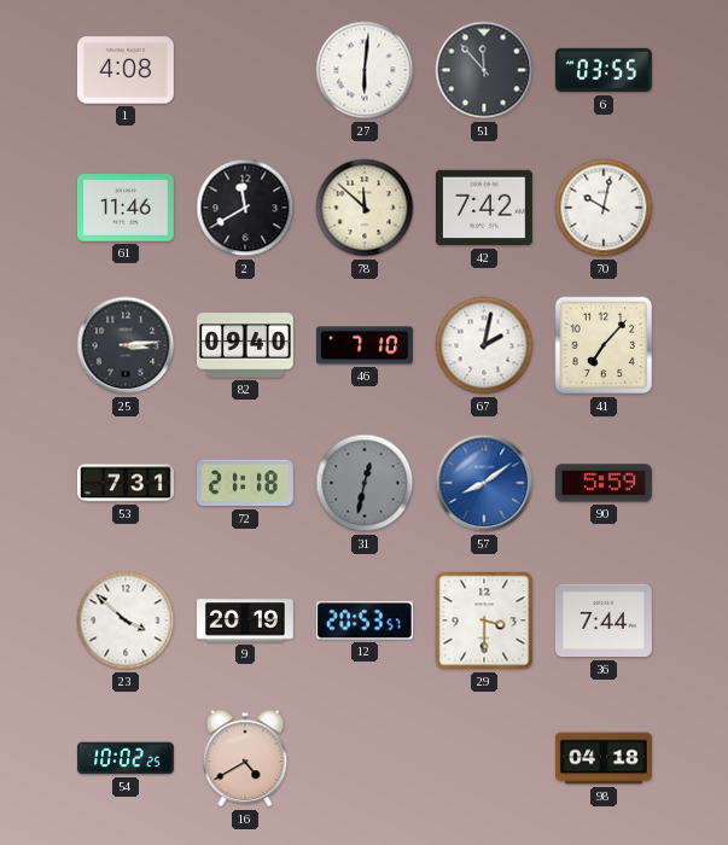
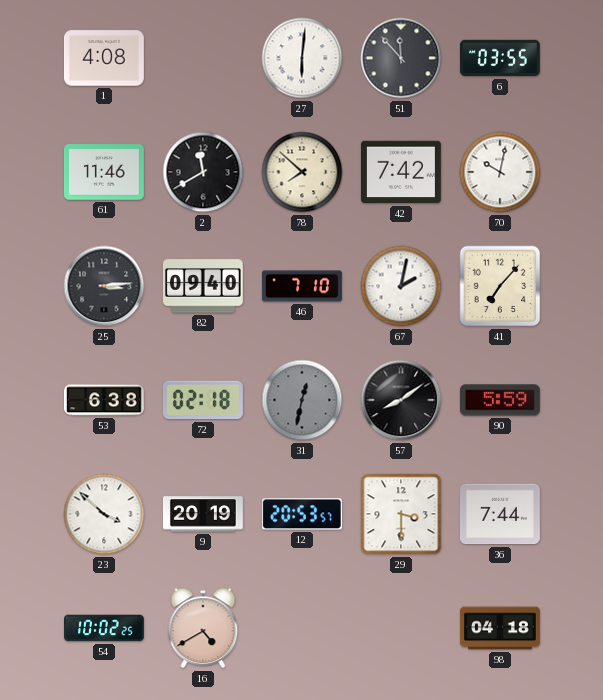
78: 11:52 -> 7:52 (302, 172)
53: 7:31 -> 6:38 (105, 400)
72: 21:18 -> 02:18 (203, 400)
57 dial: blue -> black (401, 400)
